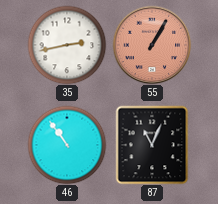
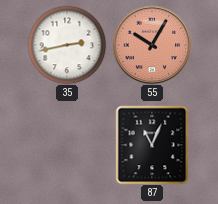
55: 1:05 -> 10:05 (152, 45)
46: 10:54 -> none (67, 145)
